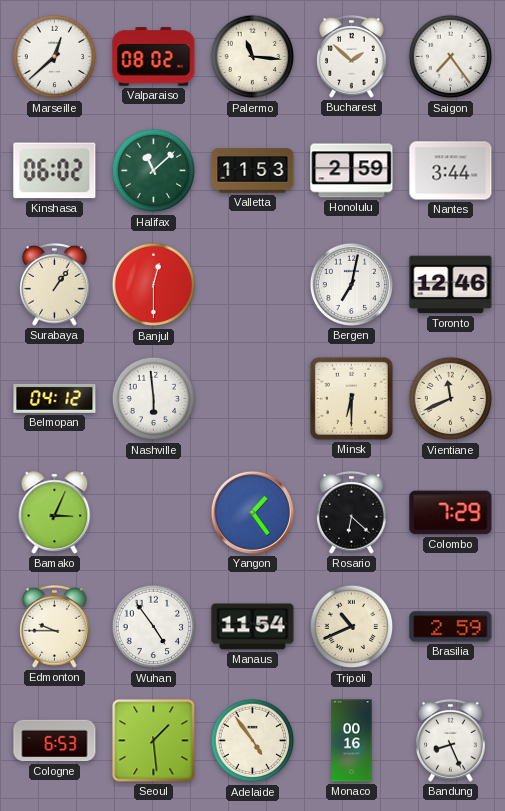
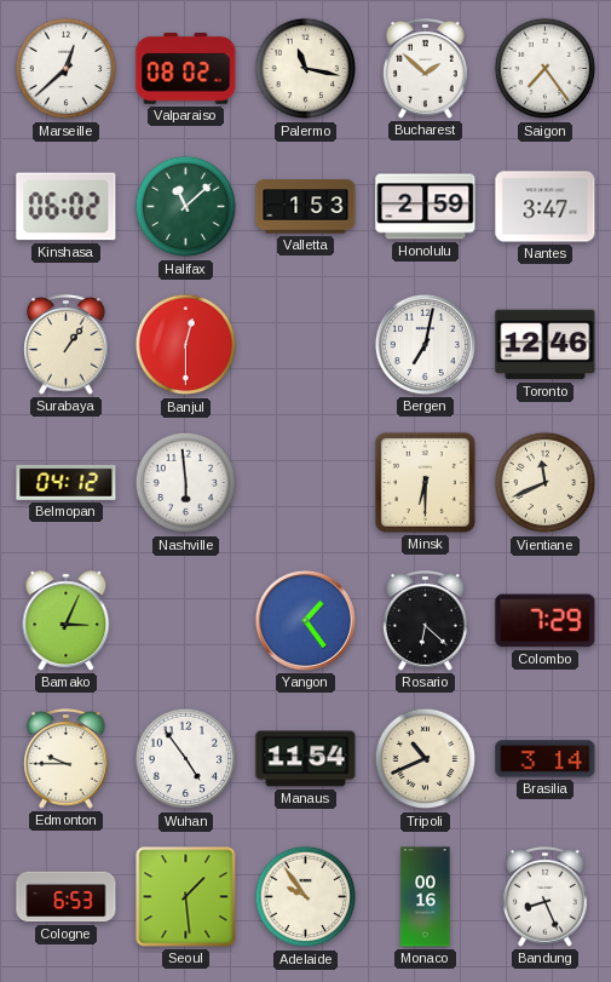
Palermo: 11:16 -> 11:17 (306, 69)
Valletta: 11:53 -> 1:53 (306, 207)
Nantes: 3:44 -> 3:47 (546, 207)
Brasilia: 2:59 -> 3:14 (546, 759)
Adelaide: 4:54 -> 9:54 (306, 897)
